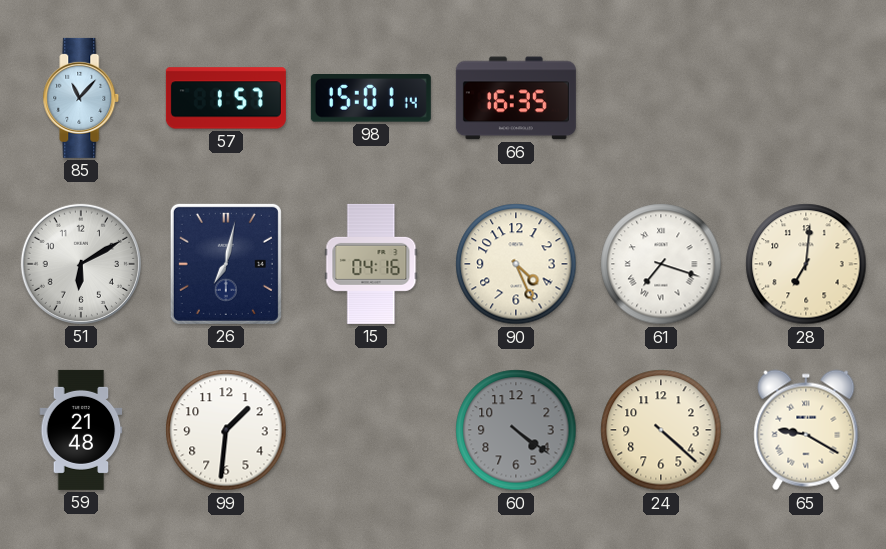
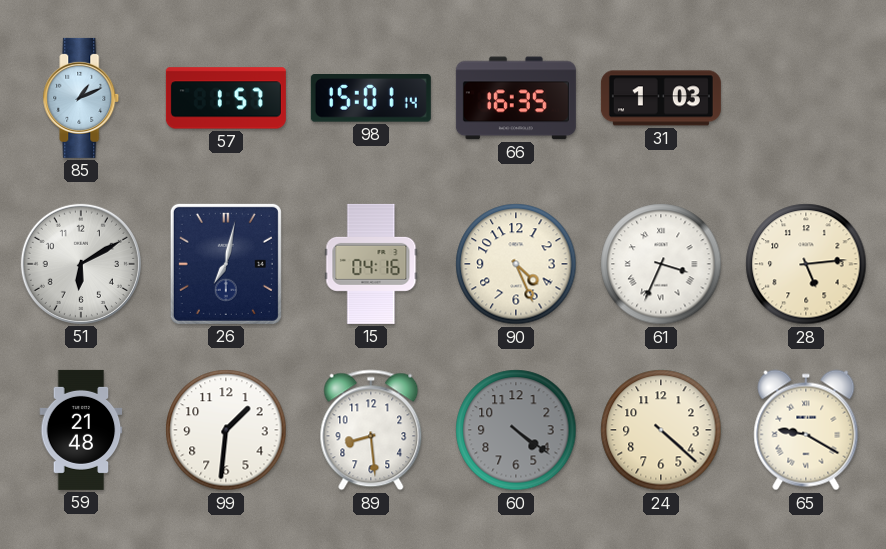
85: 11:07 -> 1:11 (81, 98)
31: none -> 1:03 (661, 98)
61: 7:18 -> 3:34 (661, 264)
28: 7:01 -> 5:14 (806, 264)
89: none -> 8:29 (371, 430)
